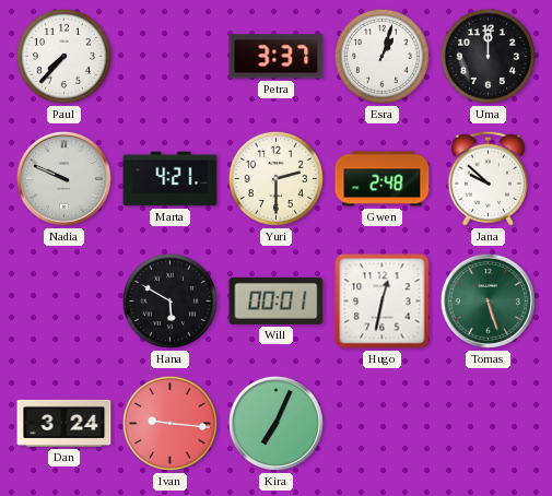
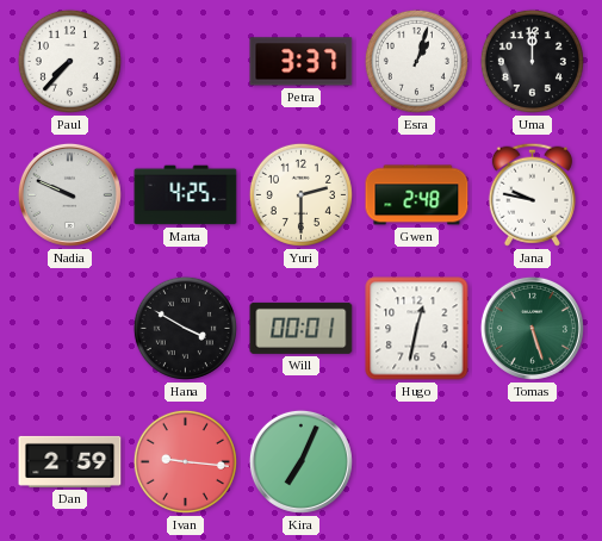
Marta: 4:21 -> 4:25 (186, 195)
Jana: 9:52 -> 9:47 (532, 194)
Hana: 5:50 -> 3:50 (185, 328)
Dan: 3:24 -> 2:59 (70, 461)
